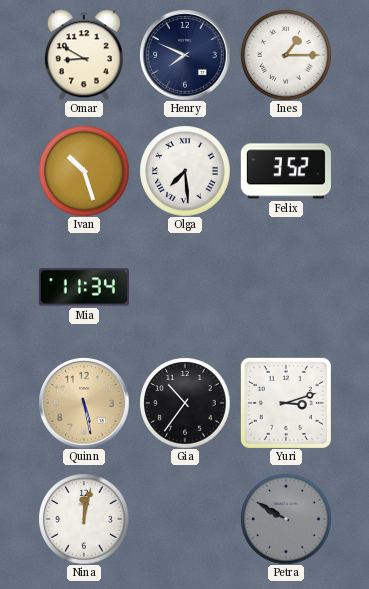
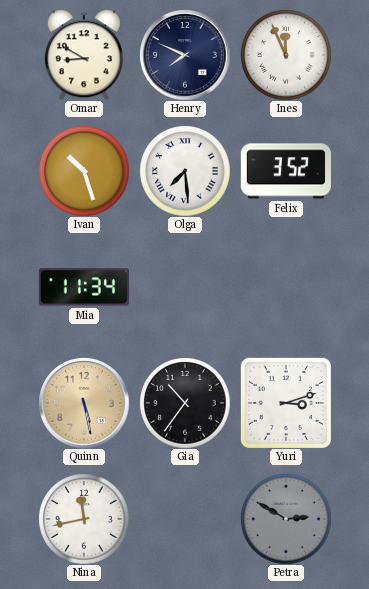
Ines: 1:15 -> 11:56 (286, 55)
Nina: 12:02 -> 11:43 (84, 519)
Petra: 9:50 -> 2:50 (286, 519)
